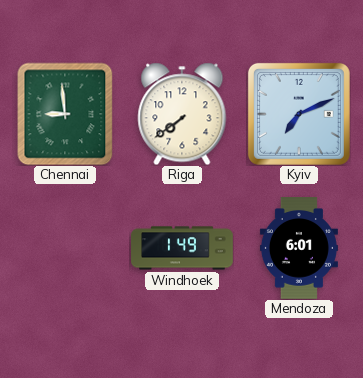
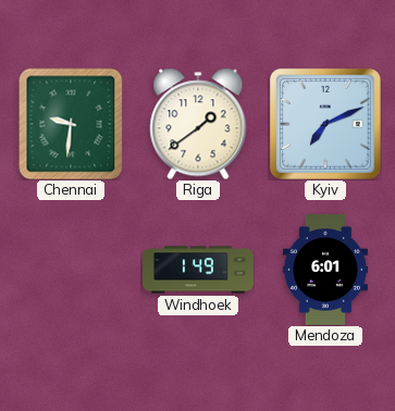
Chennai: 8:59 -> 9:31 (71, 124)
Riga: 7:39 -> 1:39 (198, 124)
